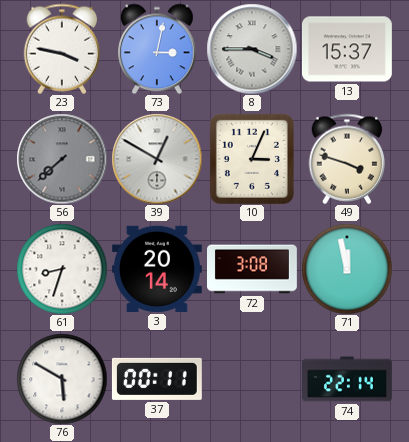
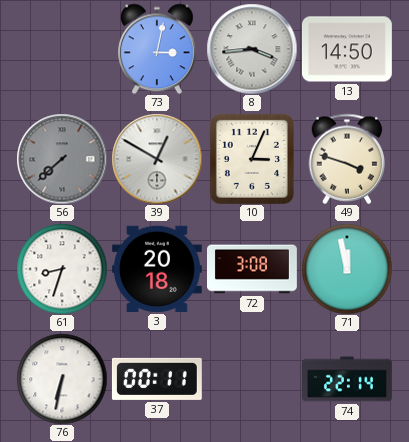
23: 3:47 -> none (62, 49)
8: 3:45 -> 3:44 (252, 49)
13: 15:37 -> 14:50 (347, 49)
3: 20:14 -> 20:18 (157, 269)
76: 5:50 -> 6:32 (62, 379)
